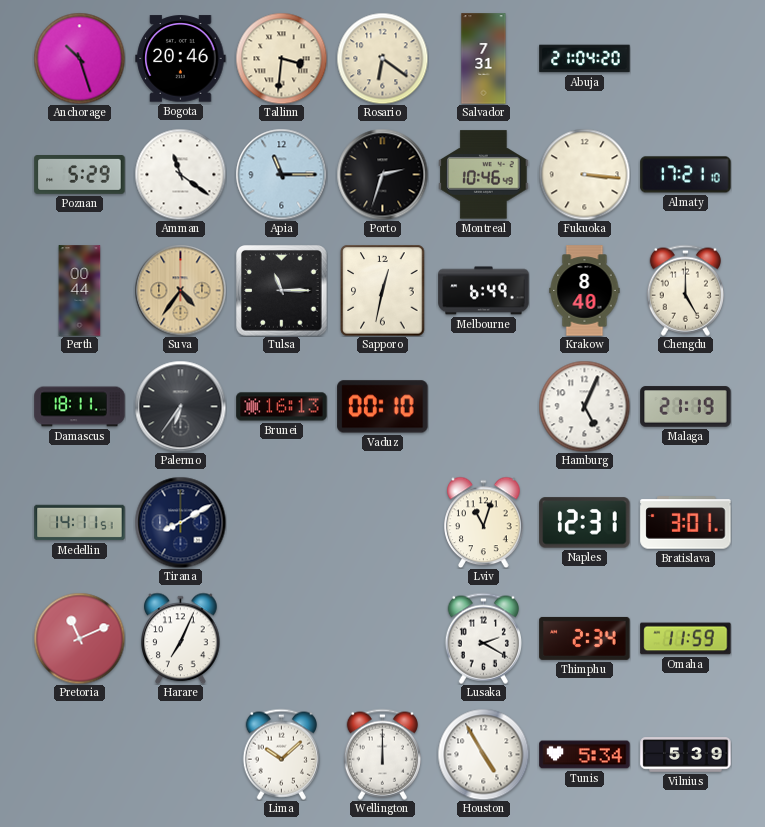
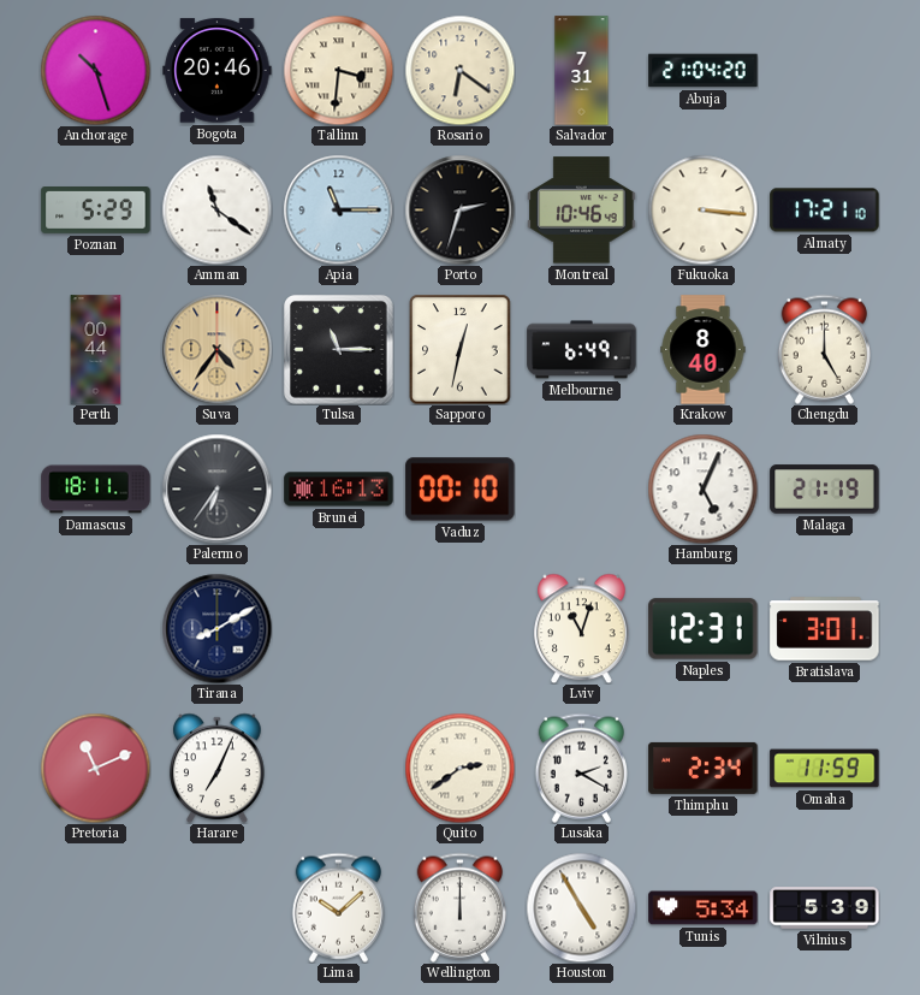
Medellin: 14:11 -> none (80, 523)
Quito: none -> 2:39 (459, 768)
